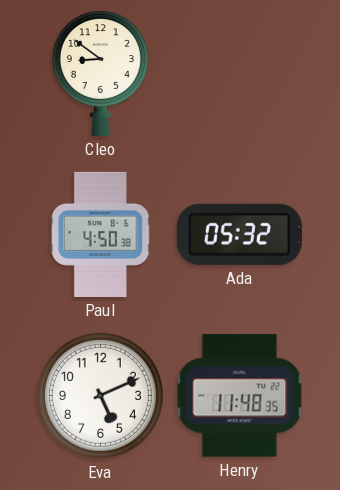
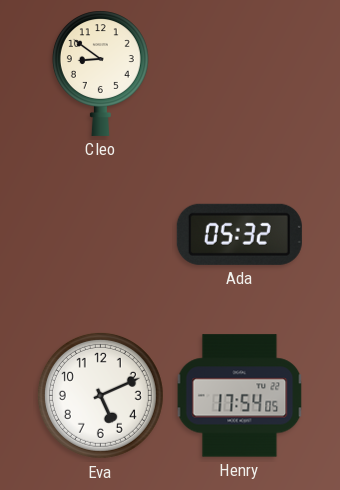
Paul: 4:50 -> none (101, 234)
Henry: 11:48 -> 17:54 (240, 396)
